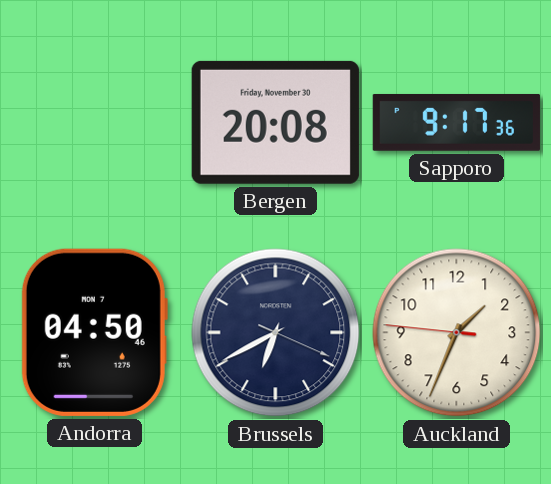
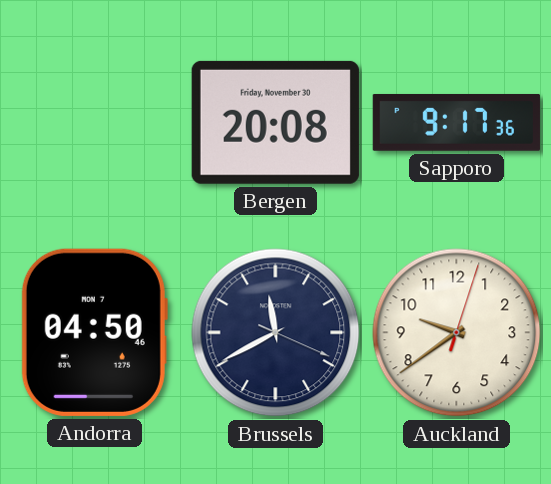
Brussels: 6:40 -> 11:40 (276, 333)
Auckland: 1:33 -> 9:39 (457, 333)
